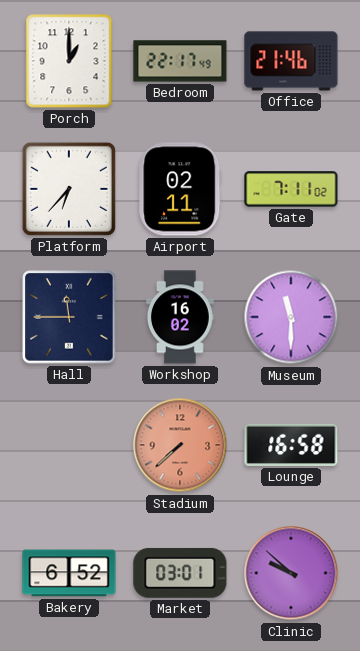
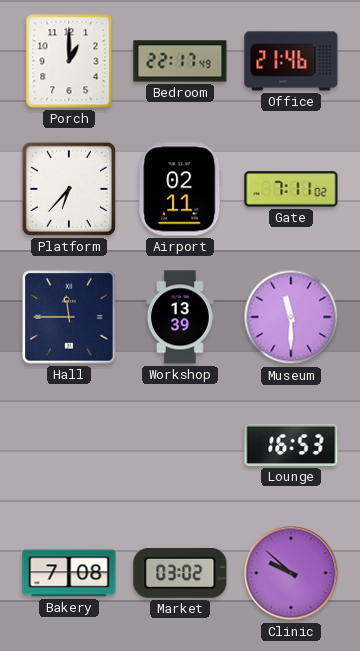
Workshop: 16:02 -> 13:39 (180, 317)
Stadium: 7:38 -> none (180, 445)
Lounge: 16:58 -> 16:53 (291, 445)
Bakery: 6:52 -> 7:08 (69, 573)
Market: 03:01 -> 03:02 (180, 573)
